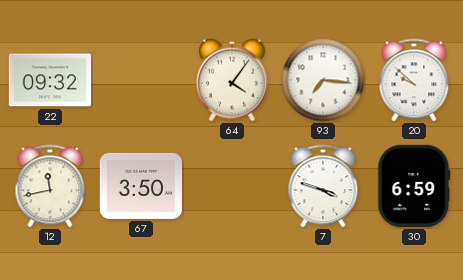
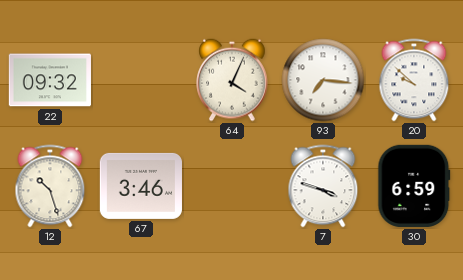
64: 4:06 -> 4:04 (232, 80)
12: 11:43 -> 10:27 (50, 186)
67: 3:50 -> 3:46 (140, 186)
